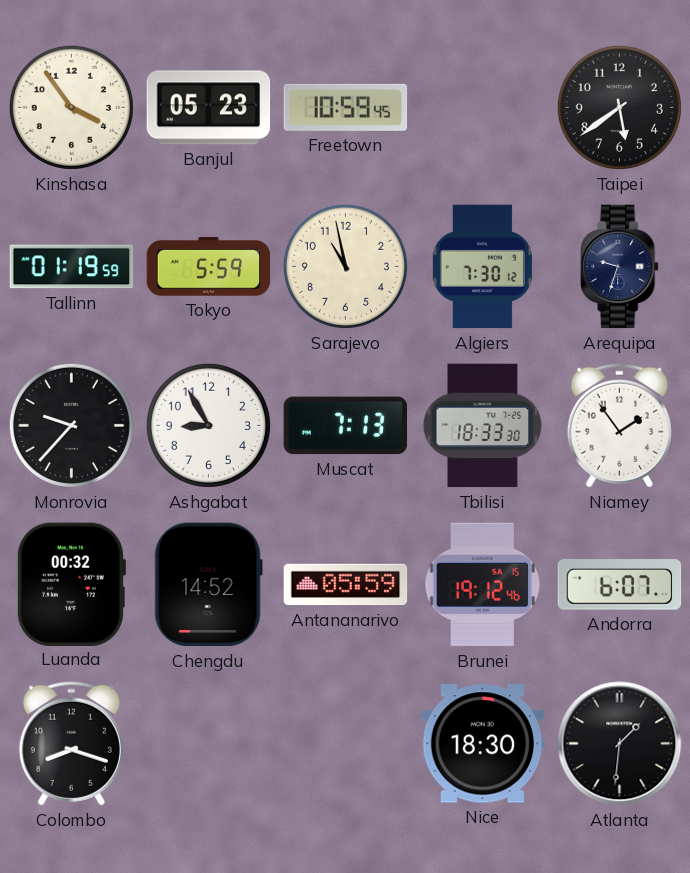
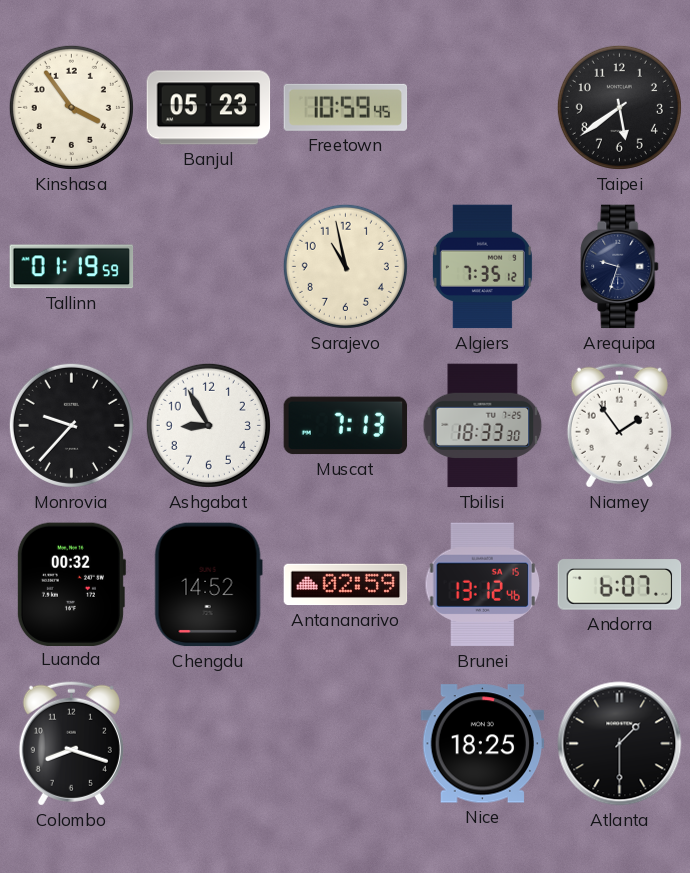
Tokyo: 5:59 -> none (209, 267)
Algiers: 7:30 -> 7:35 (482, 267)
Antananarivo: 05:59 -> 02:59 (346, 585)
Brunei: 19:12 -> 13:12 (483, 585)
Nice: 18:30 -> 18:25 (483, 744)
Atlanta: 1:31 -> 1:30 (620, 744)
